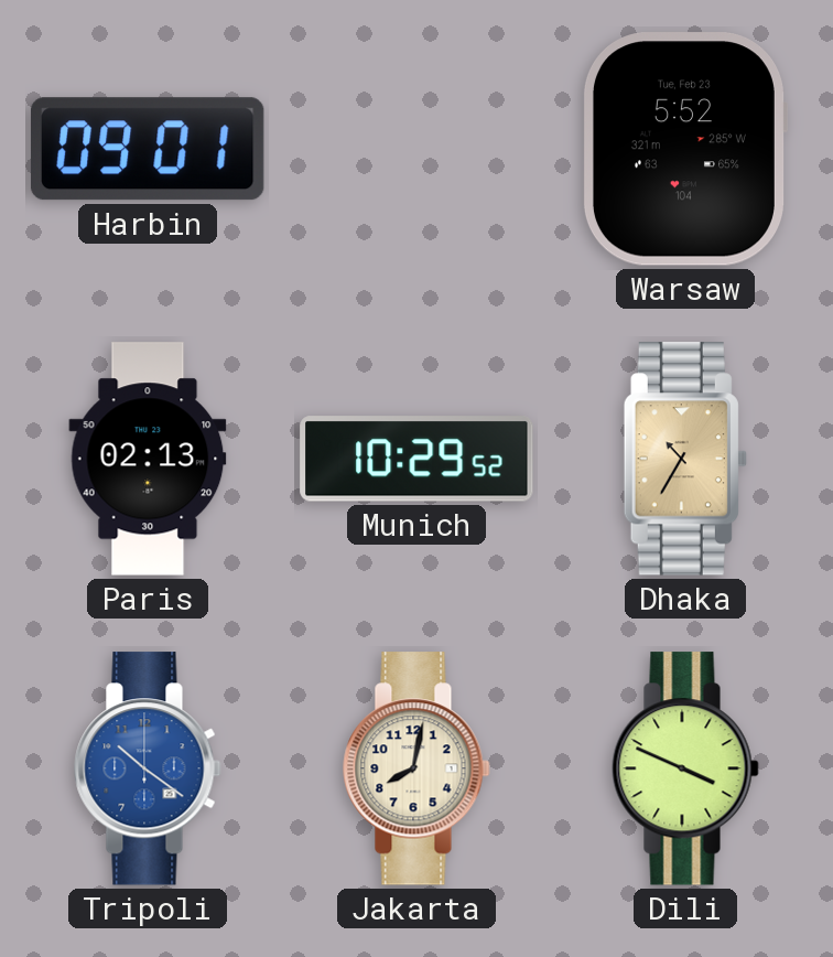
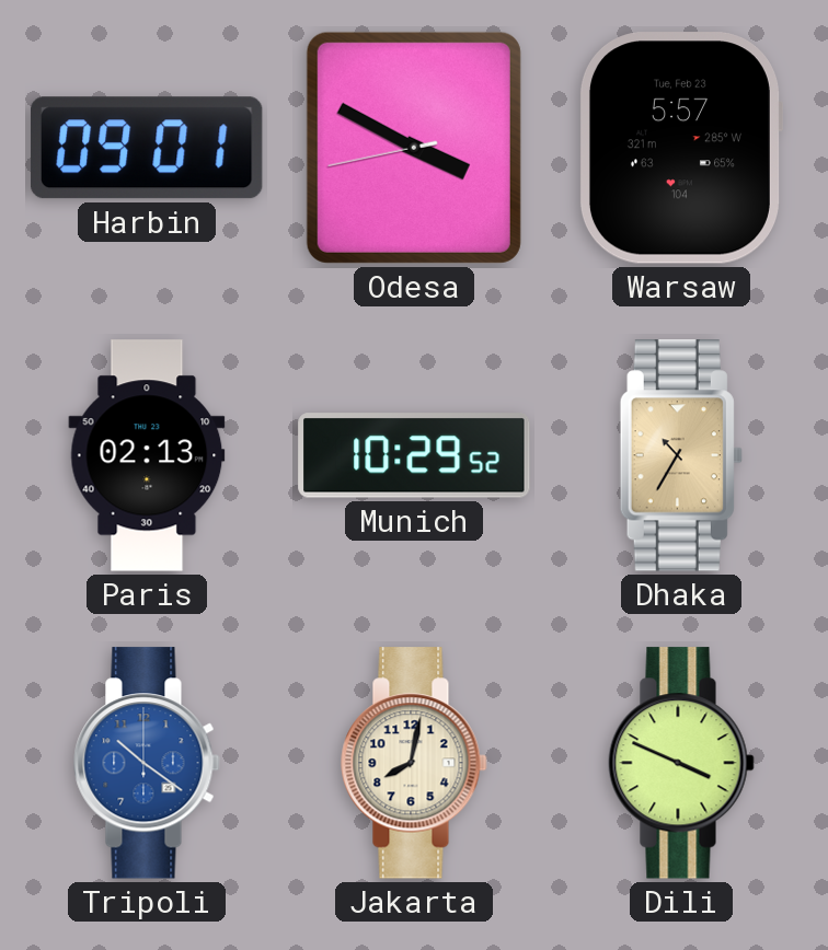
Odesa: none -> 3:49 (414, 148)
Warsaw: 5:52 -> 5:57 (680, 148)
